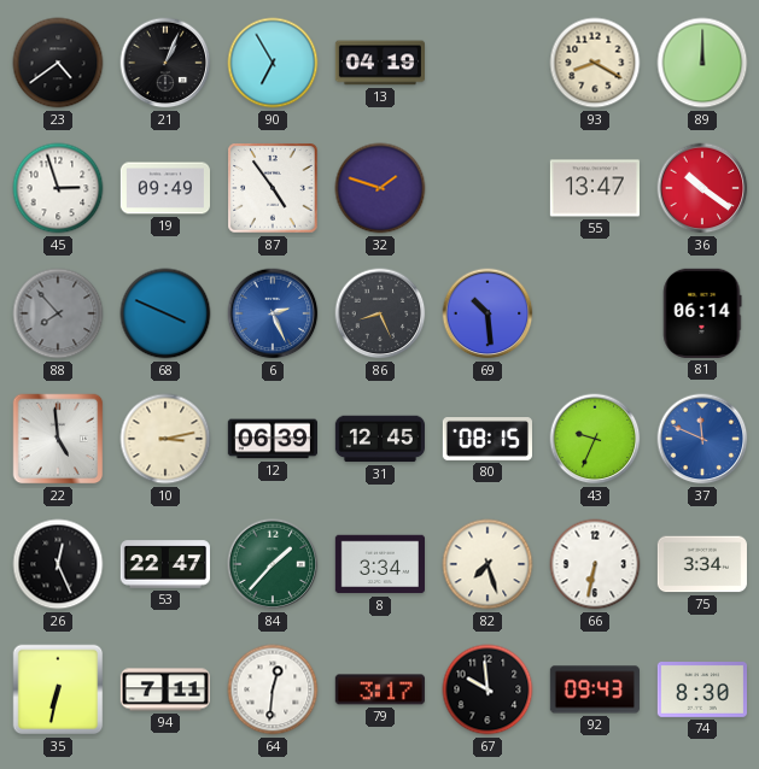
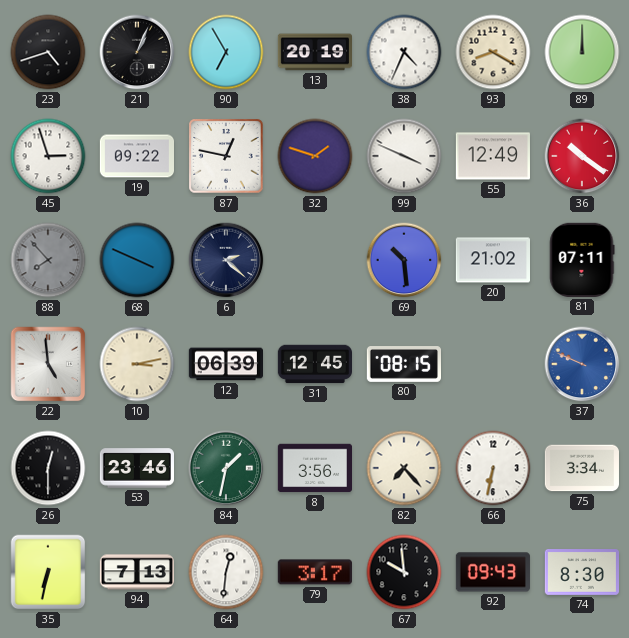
23: 4:39 -> 4:42 (48, 52)
13: 04:19 -> 20:19 (314, 52)
38: none -> 4:34 (404, 52)
19: 09:49 -> 09:22 (136, 156)
87: 4:54 -> 12:47 (226, 156)
99: none -> 3:49 (404, 156)
55: 13:47 -> 12:49 (493, 156)
6: 2:26 -> 2:22 (226, 260)
6 dial: blue -> navy (226, 260)
86: 8:26 -> none (380, 313)
20: none -> 21:02 (492, 260)
81: 06:14 -> 07:11 (582, 260)
43: 9:34 -> none (595, 439)
37: 11:49 -> 9:49 (582, 364)
26: 12:26 -> 12:30 (48, 468)
53: 22:47 -> 23:46 (136, 468)
84: 1:37 -> 1:32 (226, 468)
8: 3:34 -> 3:56 (314, 468)
82: 7:27 -> 7:23 (404, 468)
94: 7:11 -> 7:13 (136, 572)
